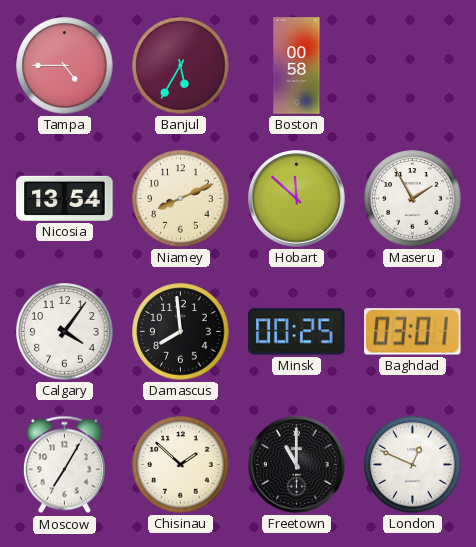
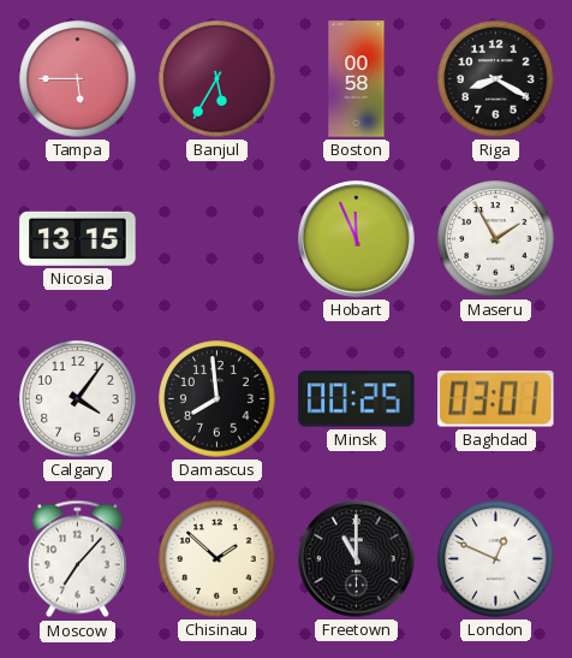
Tampa: 4:45 -> 5:45 (78, 79)
Riga: none -> 8:20 (496, 79)
Nicosia: 13:54 -> 13:15 (78, 238)
Niamey: 8:11 -> none (181, 199)
Hobart: 11:52 -> 11:56 (357, 239)
Moscow: 7:05 -> 7:07 (77, 559)
